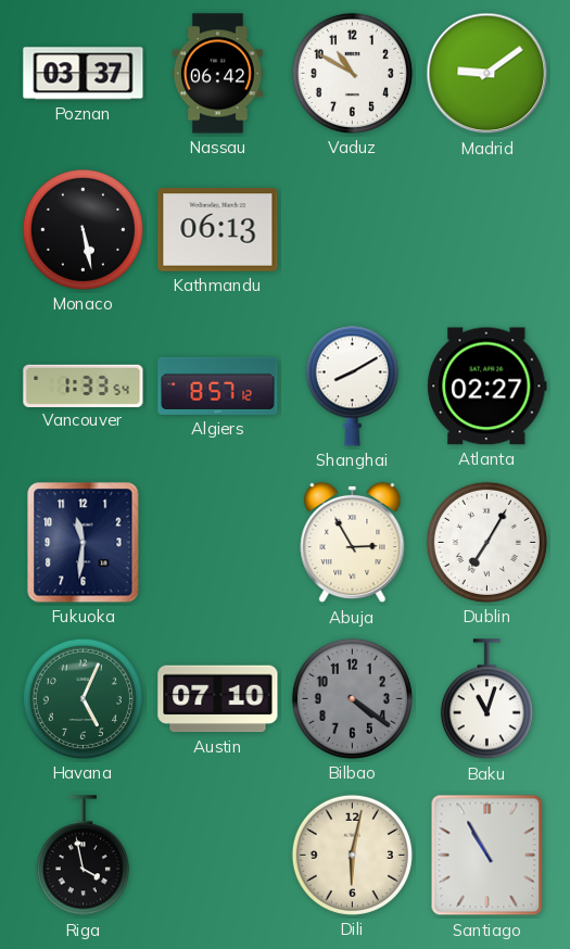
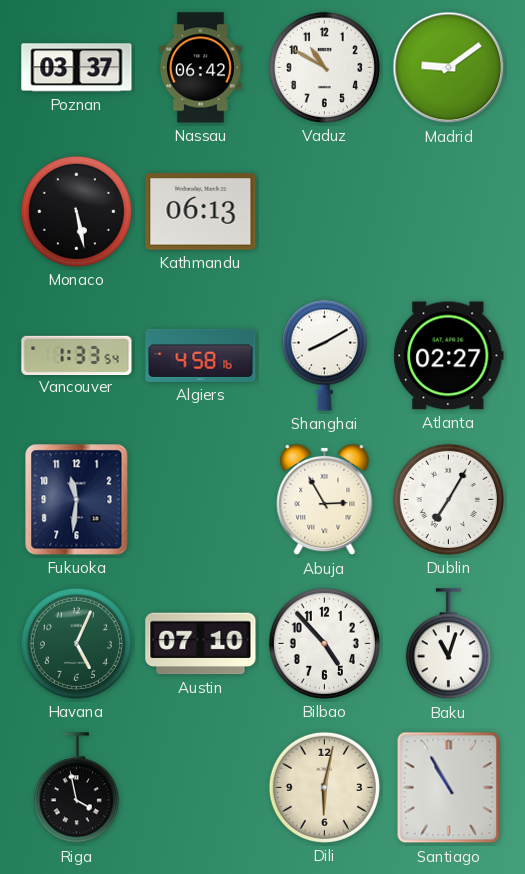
Algiers: 8:57 -> 4:58 (201, 355)
Bilbao: 4:21 -> 4:53 (324, 643)
Bilbao dial: grey -> white (324, 643)
